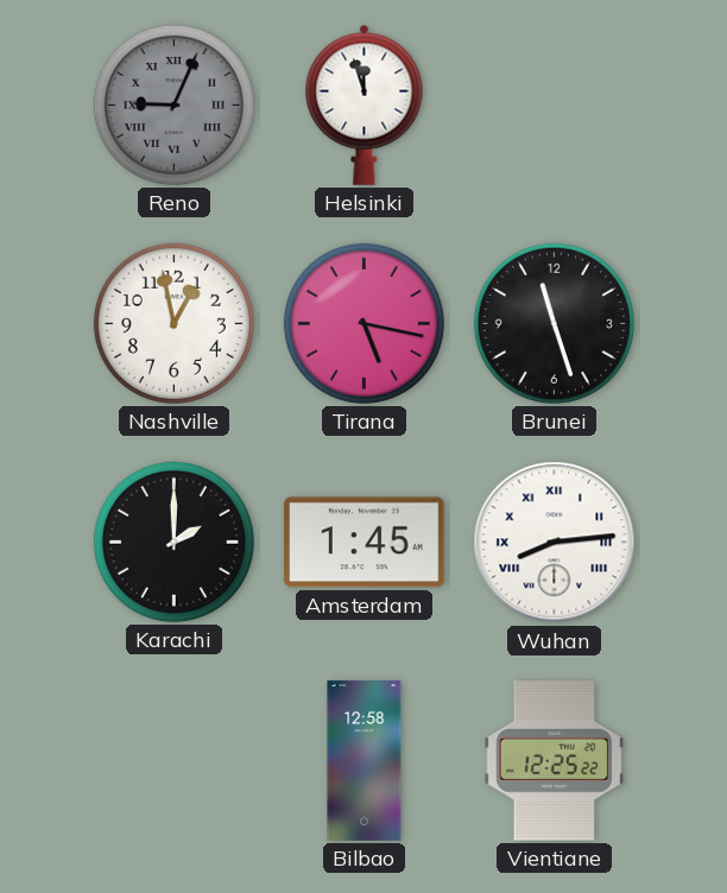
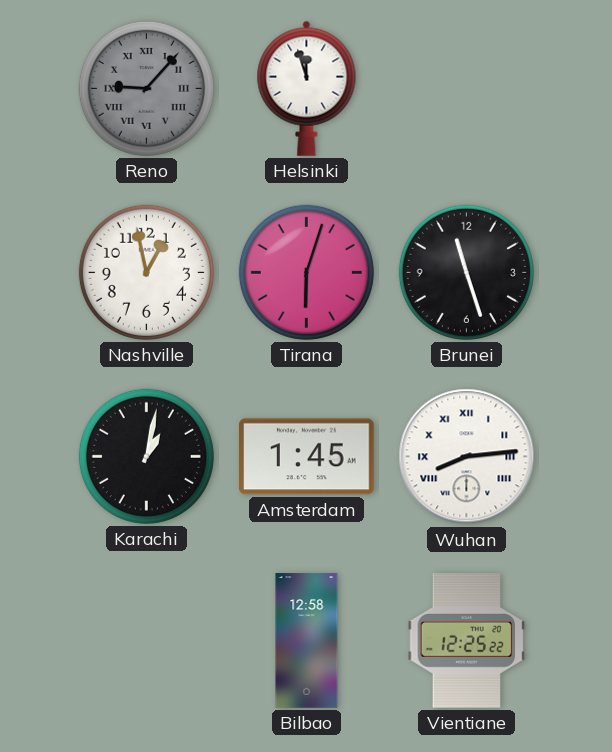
Reno: 9:04 -> 9:07 (146, 88)
Tirana: 5:17 -> 6:03 (306, 272)
Karachi: 2:00 -> 1:02 (146, 456)
